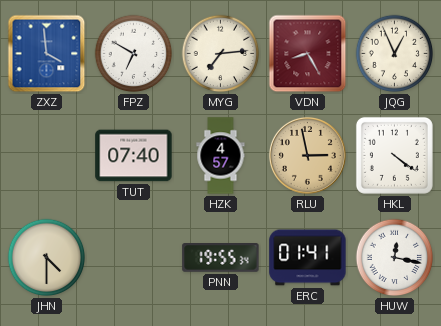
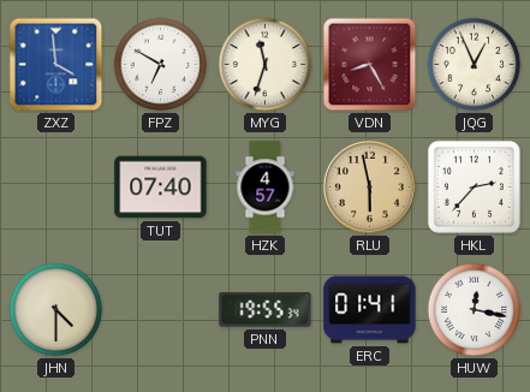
MYG: 7:14 -> 11:33 (266, 65)
RLU: 2:58 -> 5:58 (369, 186)
HKL: 4:21 -> 2:37 (474, 186)
